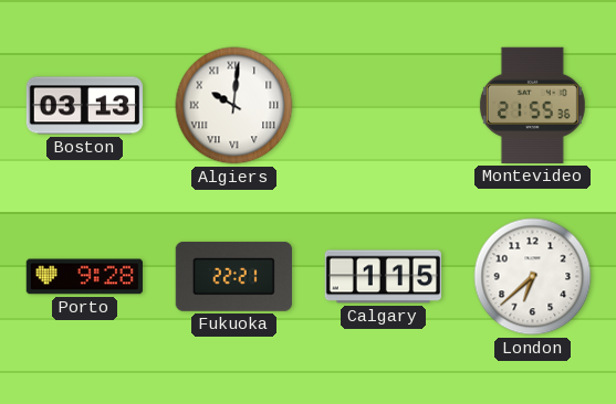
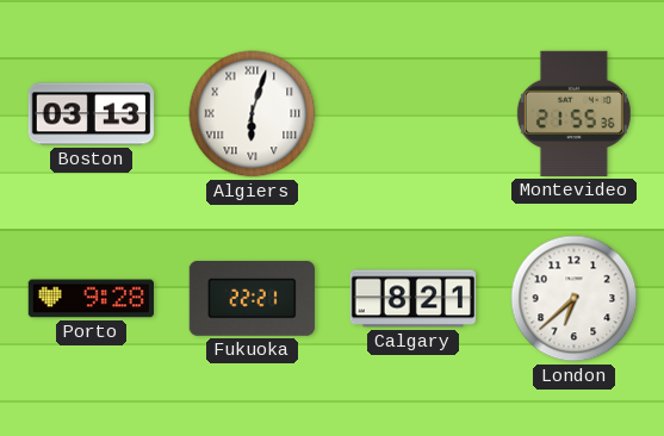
Algiers: 10:01 -> 6:03 (253, 114)
Calgary: 1:15 -> 8:21 (412, 299)
